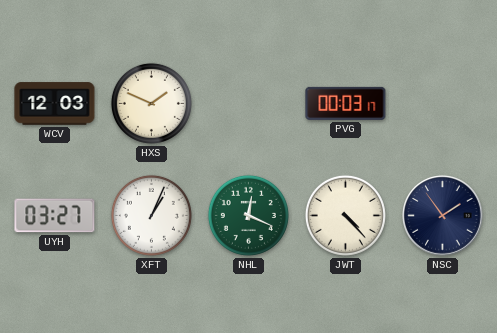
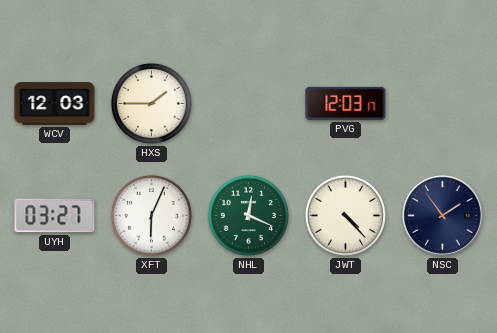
HXS: 1:49 -> 1:45 (151, 103)
PVG: 00:03 -> 12:03 (346, 103)
XFT: 1:04 -> 6:04 (151, 215)
